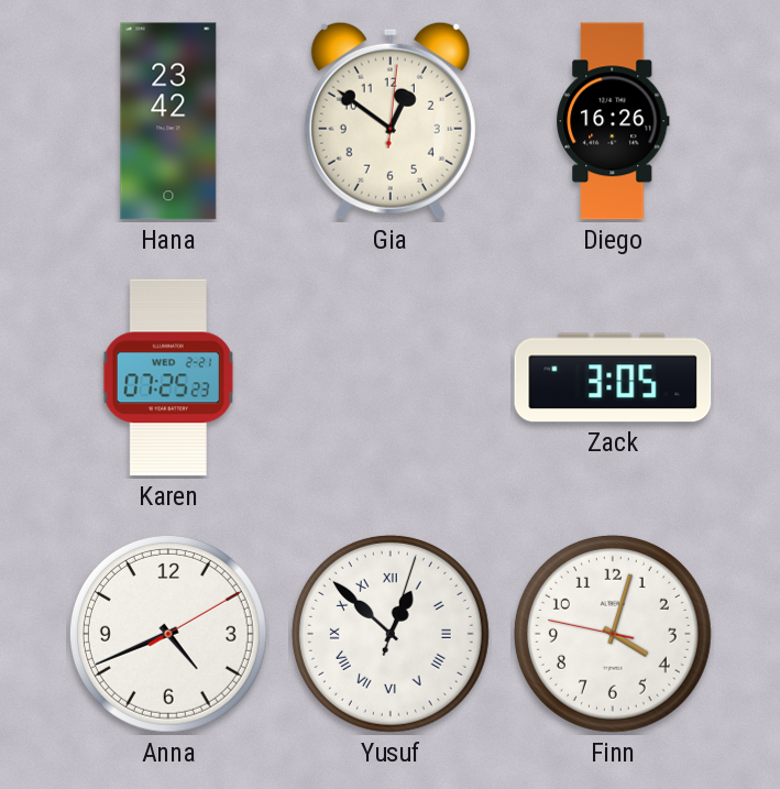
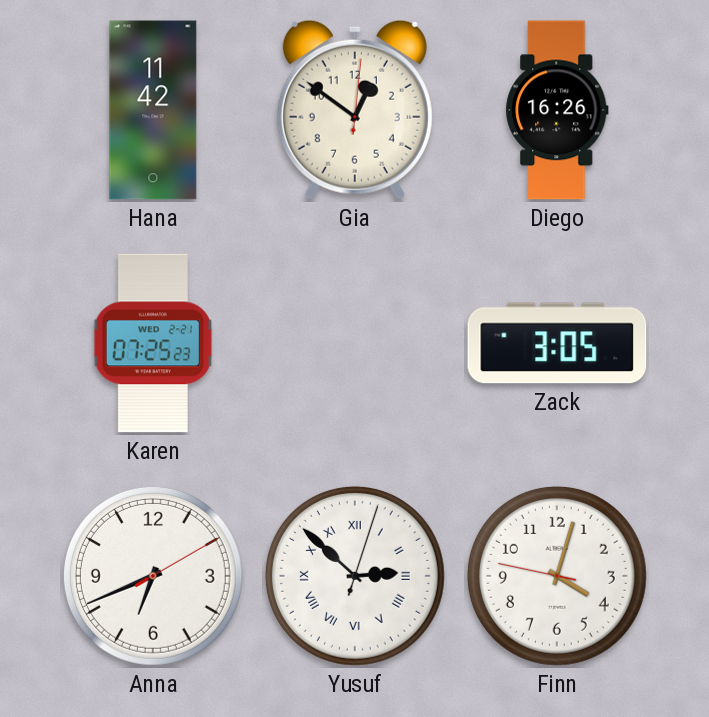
Hana: 23:42 -> 11:42 (153, 110)
Anna: 4:41 -> 6:41 (153, 576)
Yusuf: 12:52 -> 2:52 (355, 576)
